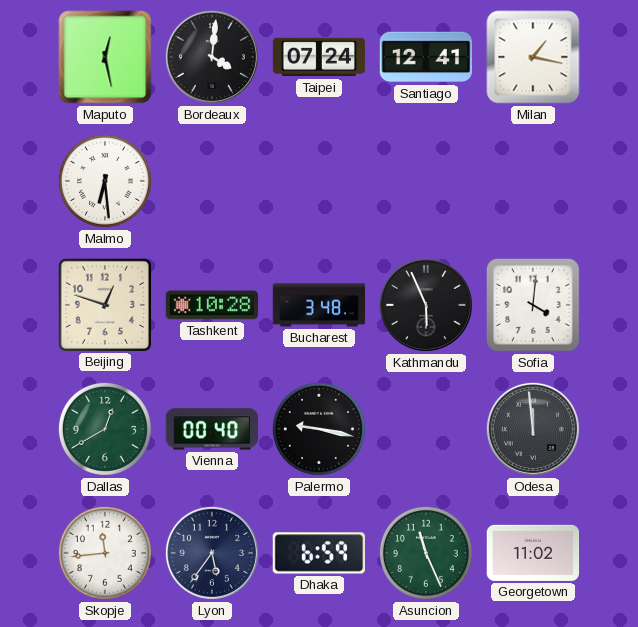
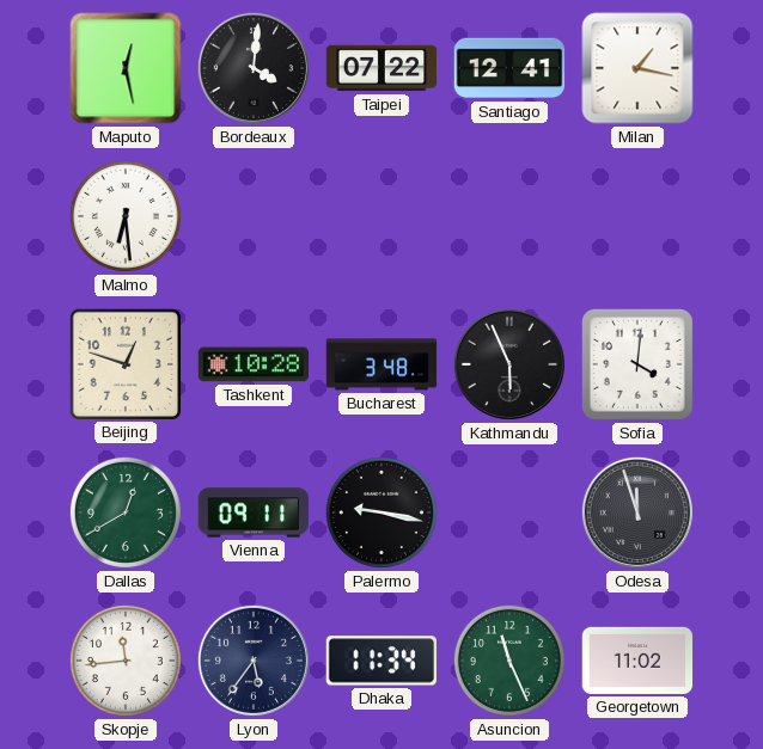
Taipei: 07:24 -> 07:22 (381, 68)
Vienna: 00:40 -> 09:11 (254, 512)
Odesa: 11:59 -> 11:57 (637, 512)
Dhaka: 6:59 -> 11:34 (381, 661)
